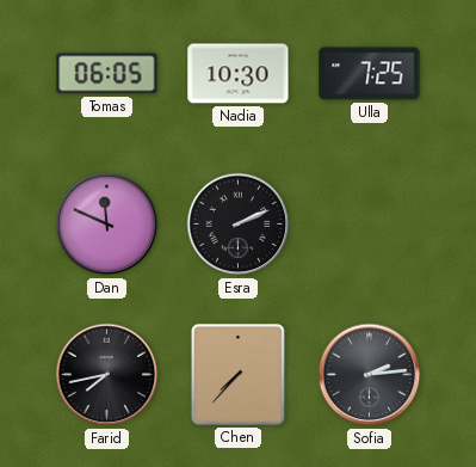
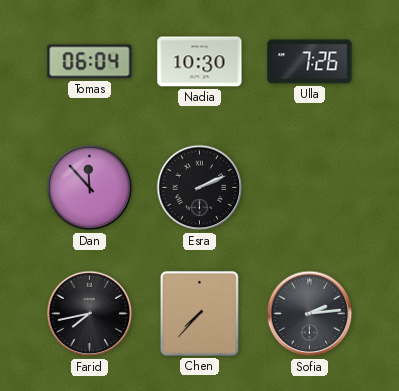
Tomas: 06:05 -> 06:04 (90, 62)
Ulla: 7:25 -> 7:26 (310, 62)
Dan: 11:49 -> 11:53 (90, 188)
